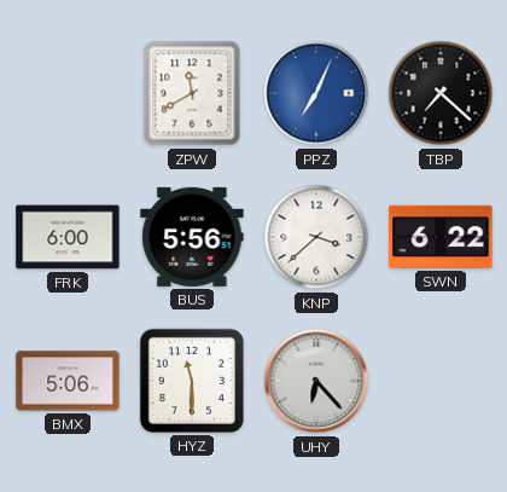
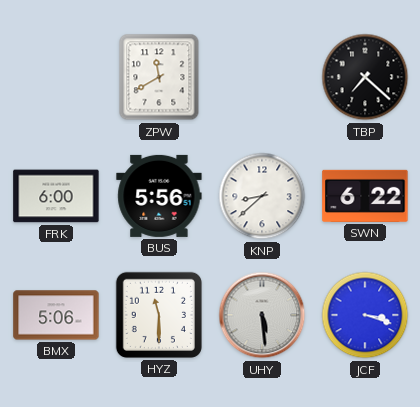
PPZ: 7:04 -> none (316, 93)
KNP: 3:38 -> 8:38 (262, 196)
UHY: 6:23 -> 5:29 (262, 315)
JCF: none -> 3:18 (365, 315)
